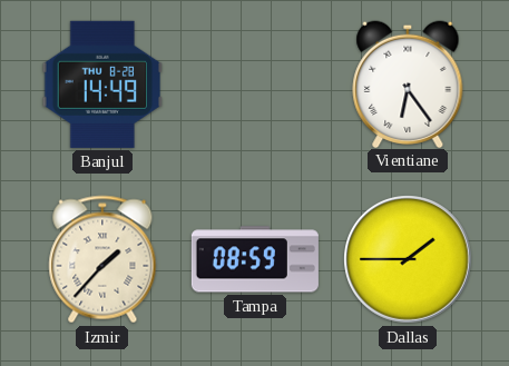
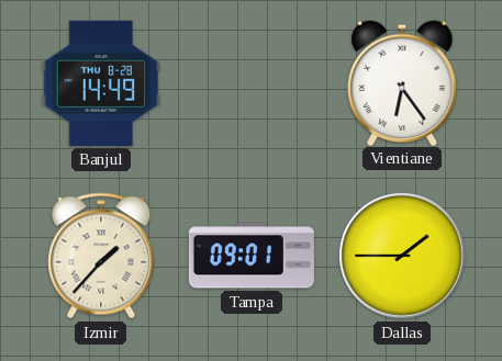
Tampa: 08:59 -> 09:01 (252, 256)
